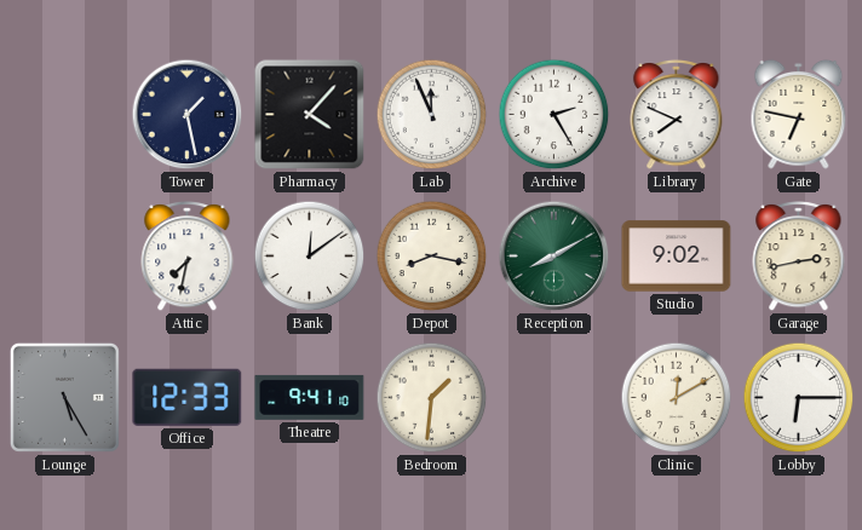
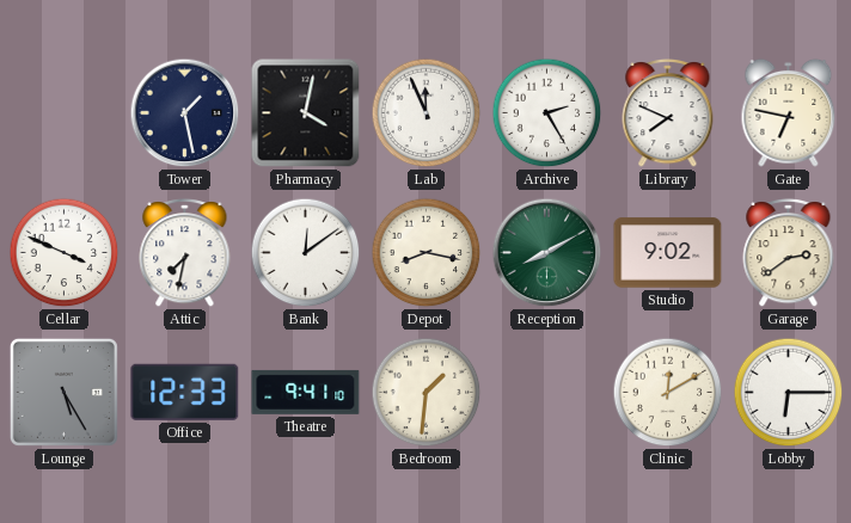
Pharmacy: 4:07 -> 4:02 (306, 113)
Cellar: none -> 3:49 (65, 253)
Garage: 2:43 -> 2:39 (789, 253)
